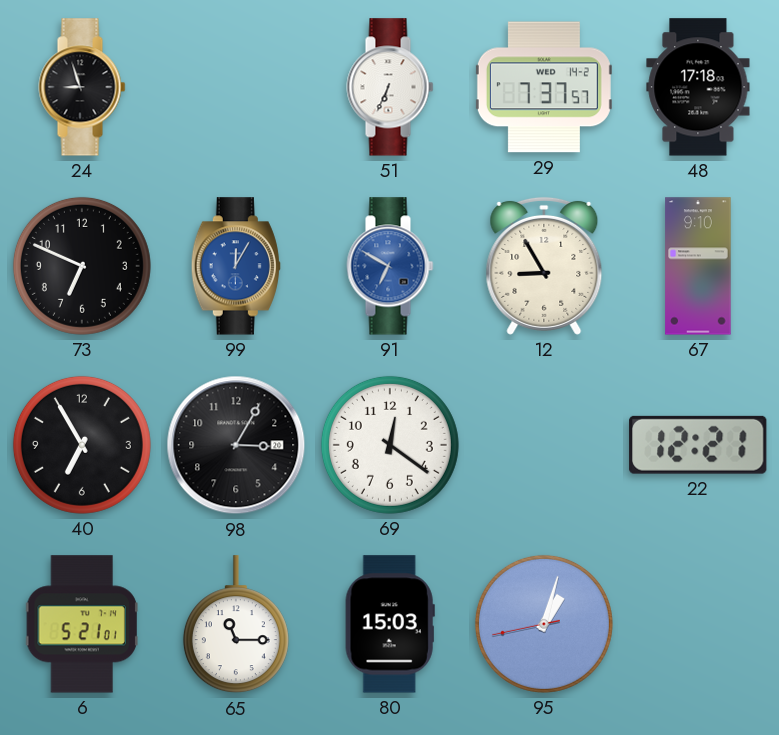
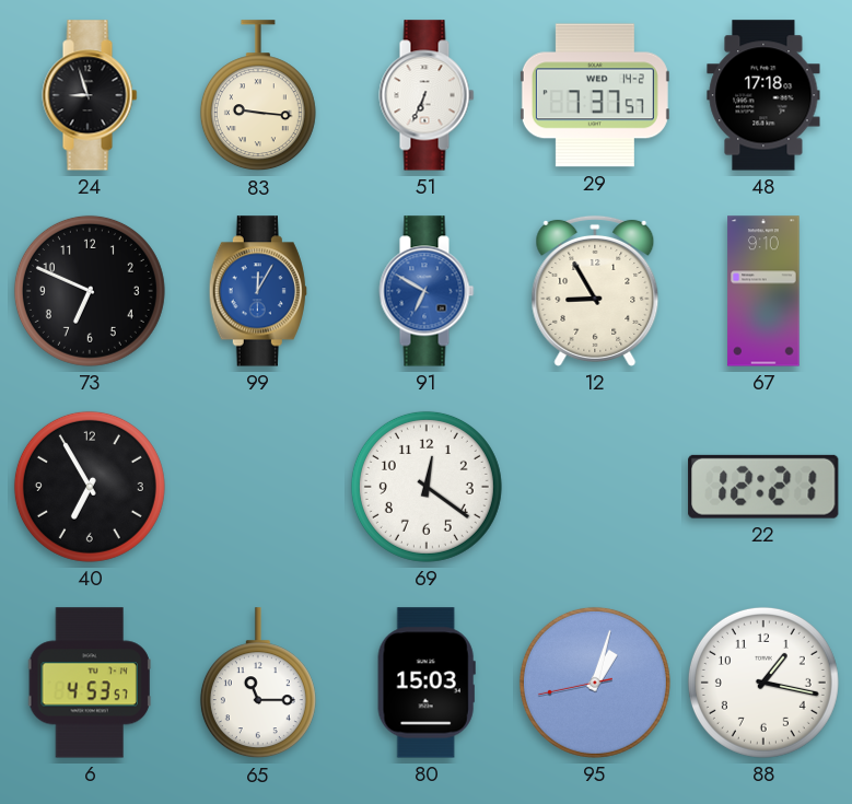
83: none -> 9:16 (258, 96)
98: 3:05 -> none (236, 445)
6: 5:21 -> 4:53 (90, 683)
88: none -> 1:17 (763, 683)
